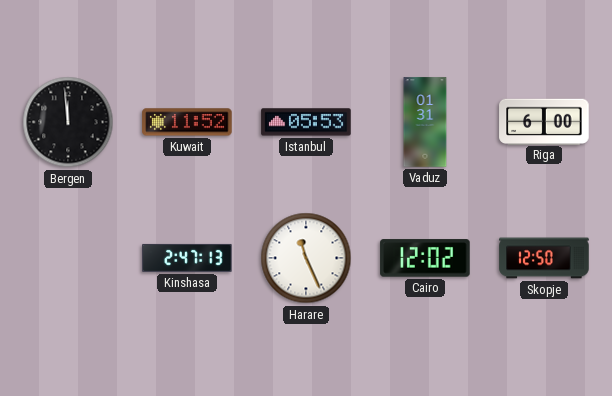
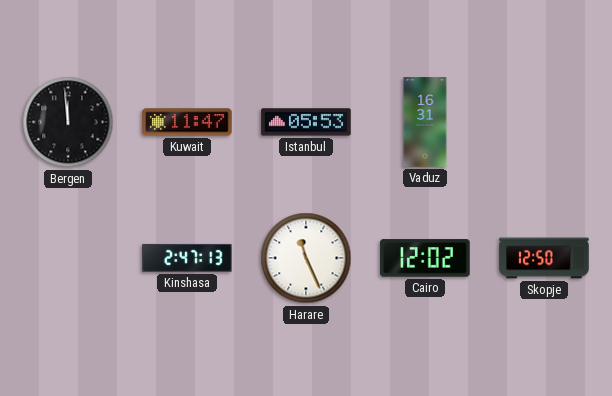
Kuwait: 11:52 -> 11:47 (187, 122)
Vaduz: 01:31 -> 16:31 (425, 122)
Riga: 6:00 -> none (544, 121)
